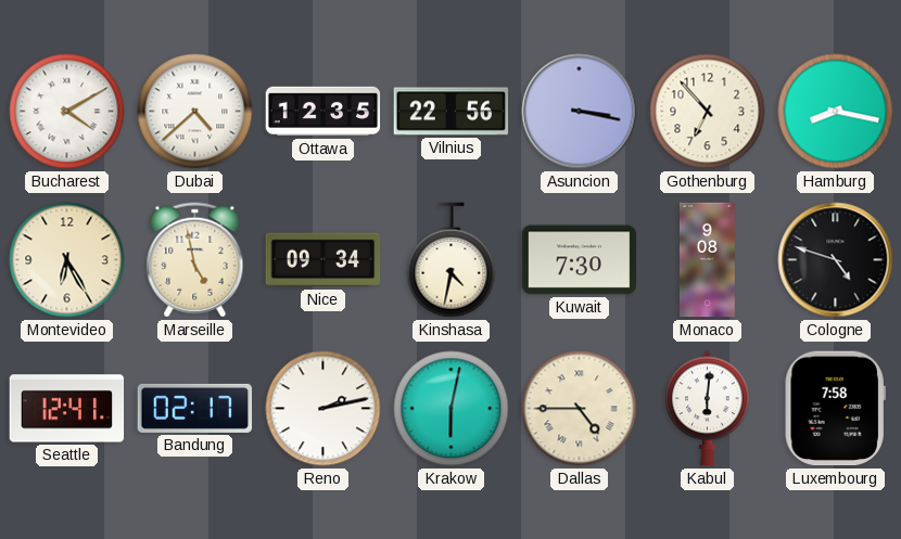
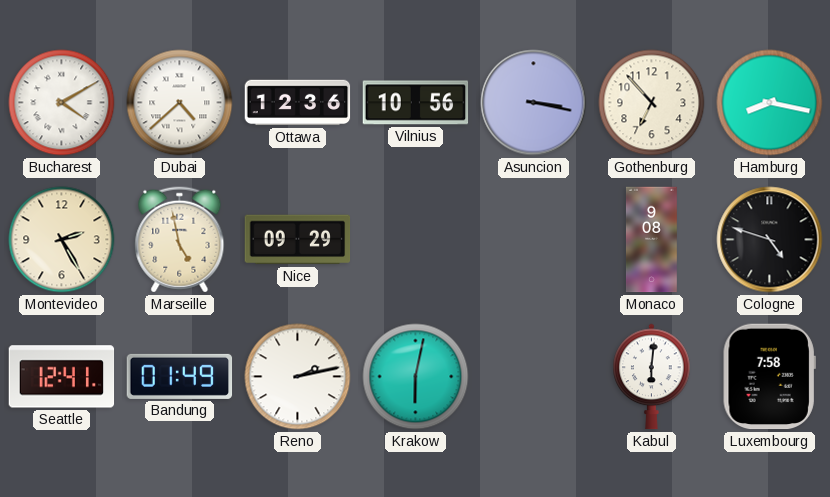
Ottawa: 12:35 -> 12:36 (298, 103)
Vilnius: 22:56 -> 10:56 (416, 103)
Montevideo: 6:25 -> 2:25 (62, 240)
Nice: 09:34 -> 09:29 (298, 240)
Kinshasa: 4:32 -> none (452, 260)
Kuwait: 7:30 -> none (580, 260)
Bandung: 02:17 -> 01:49 (180, 376)
Dallas: 4:45 -> none (580, 409)
